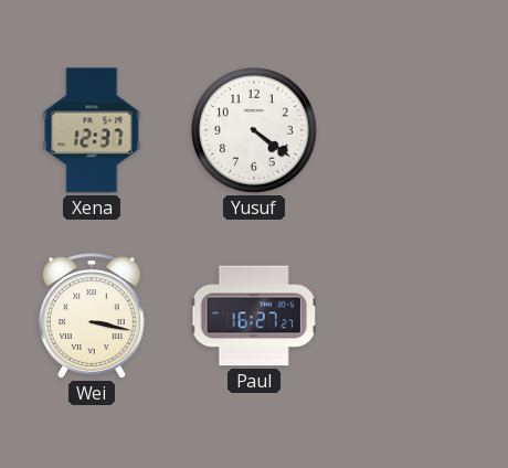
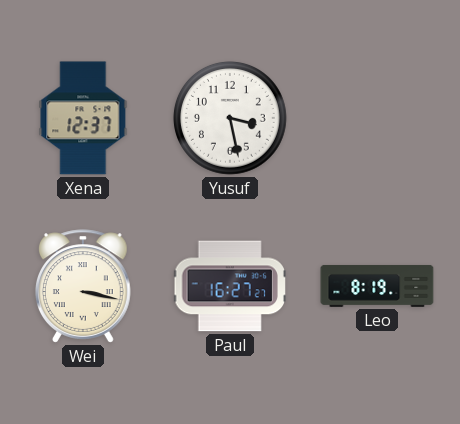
Yusuf: 4:21 -> 3:28 (230, 118)
Leo: none -> 8:19 (377, 286)
